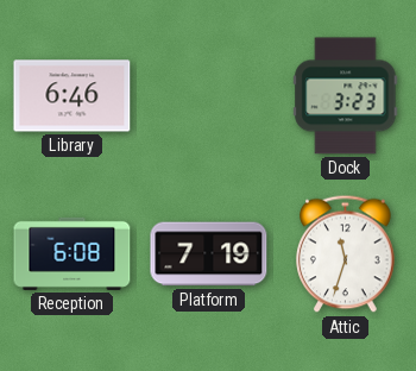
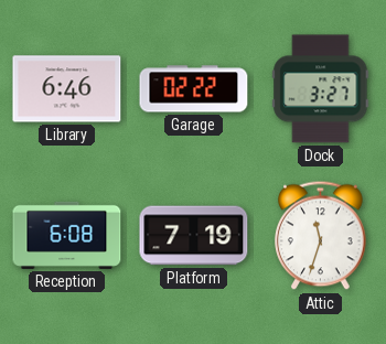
Garage: none -> 02:22 (194, 89)
Dock: 3:23 -> 3:27 (321, 89)
